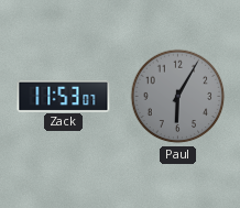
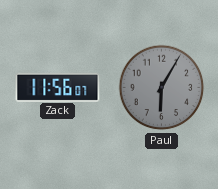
Zack: 11:53 -> 11:56 (58, 87)
